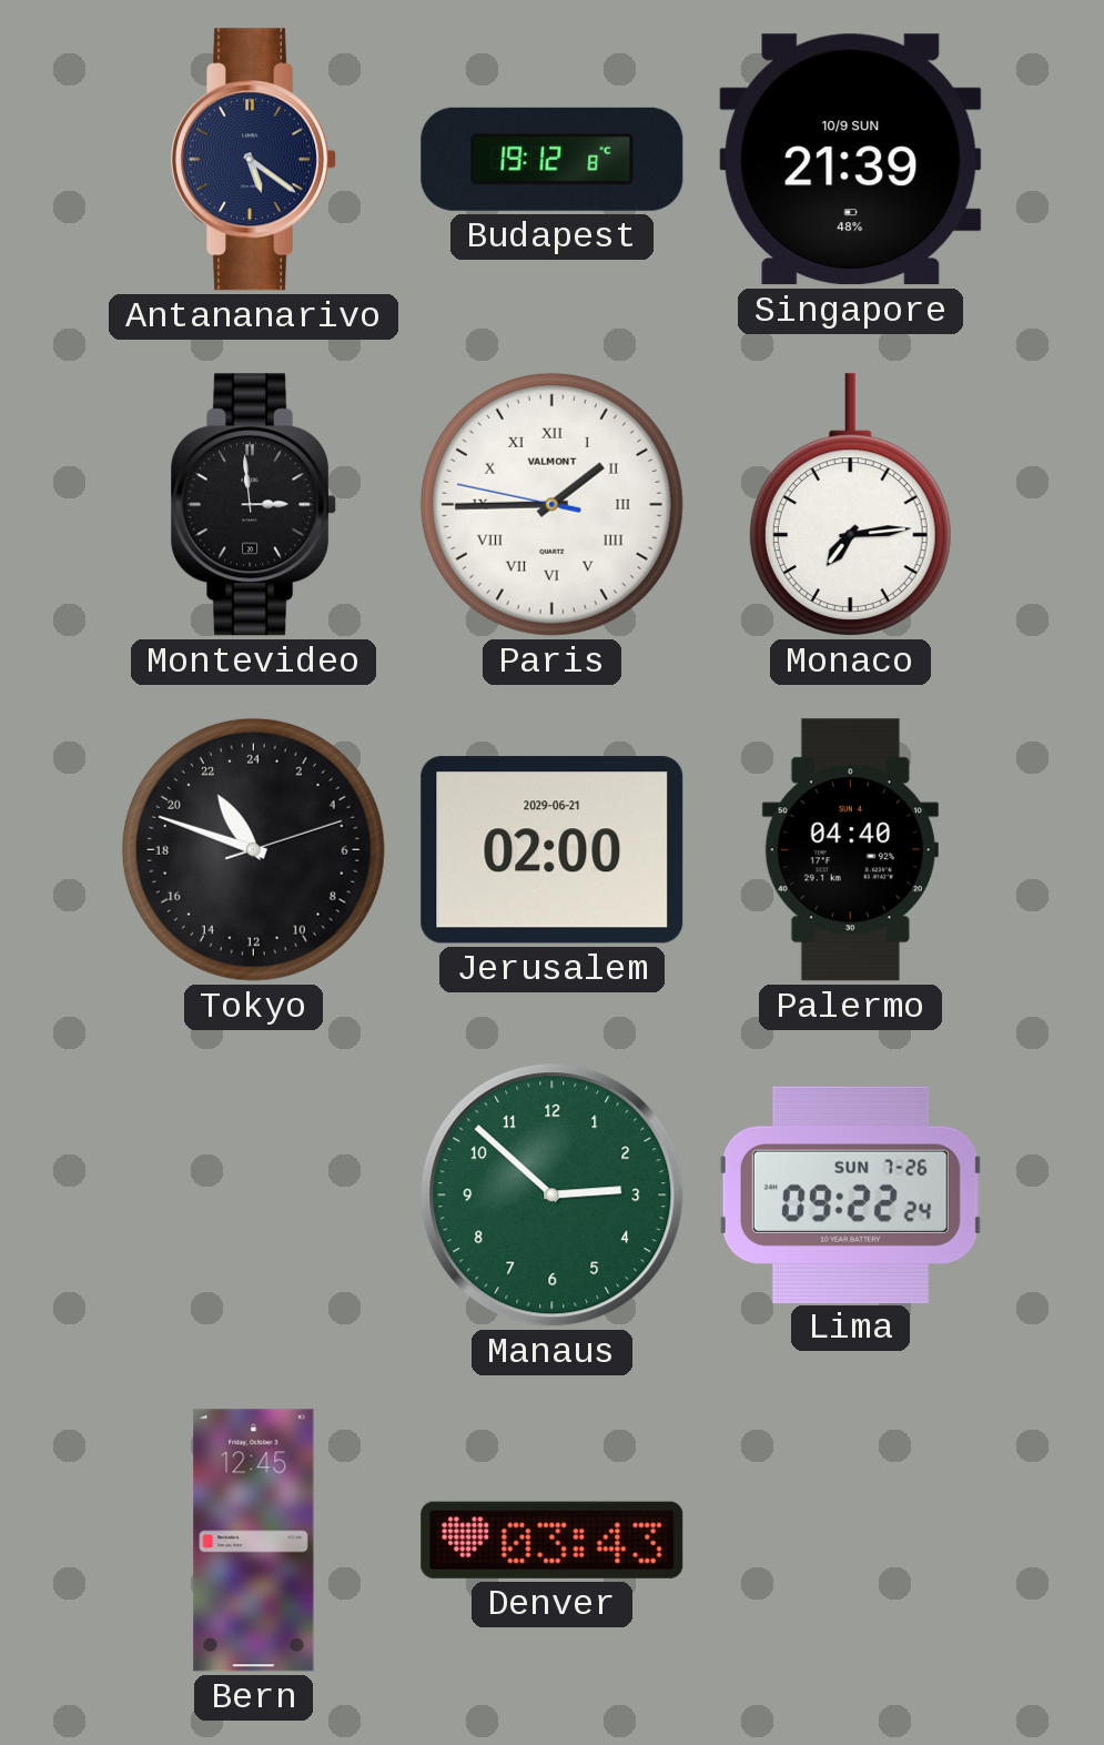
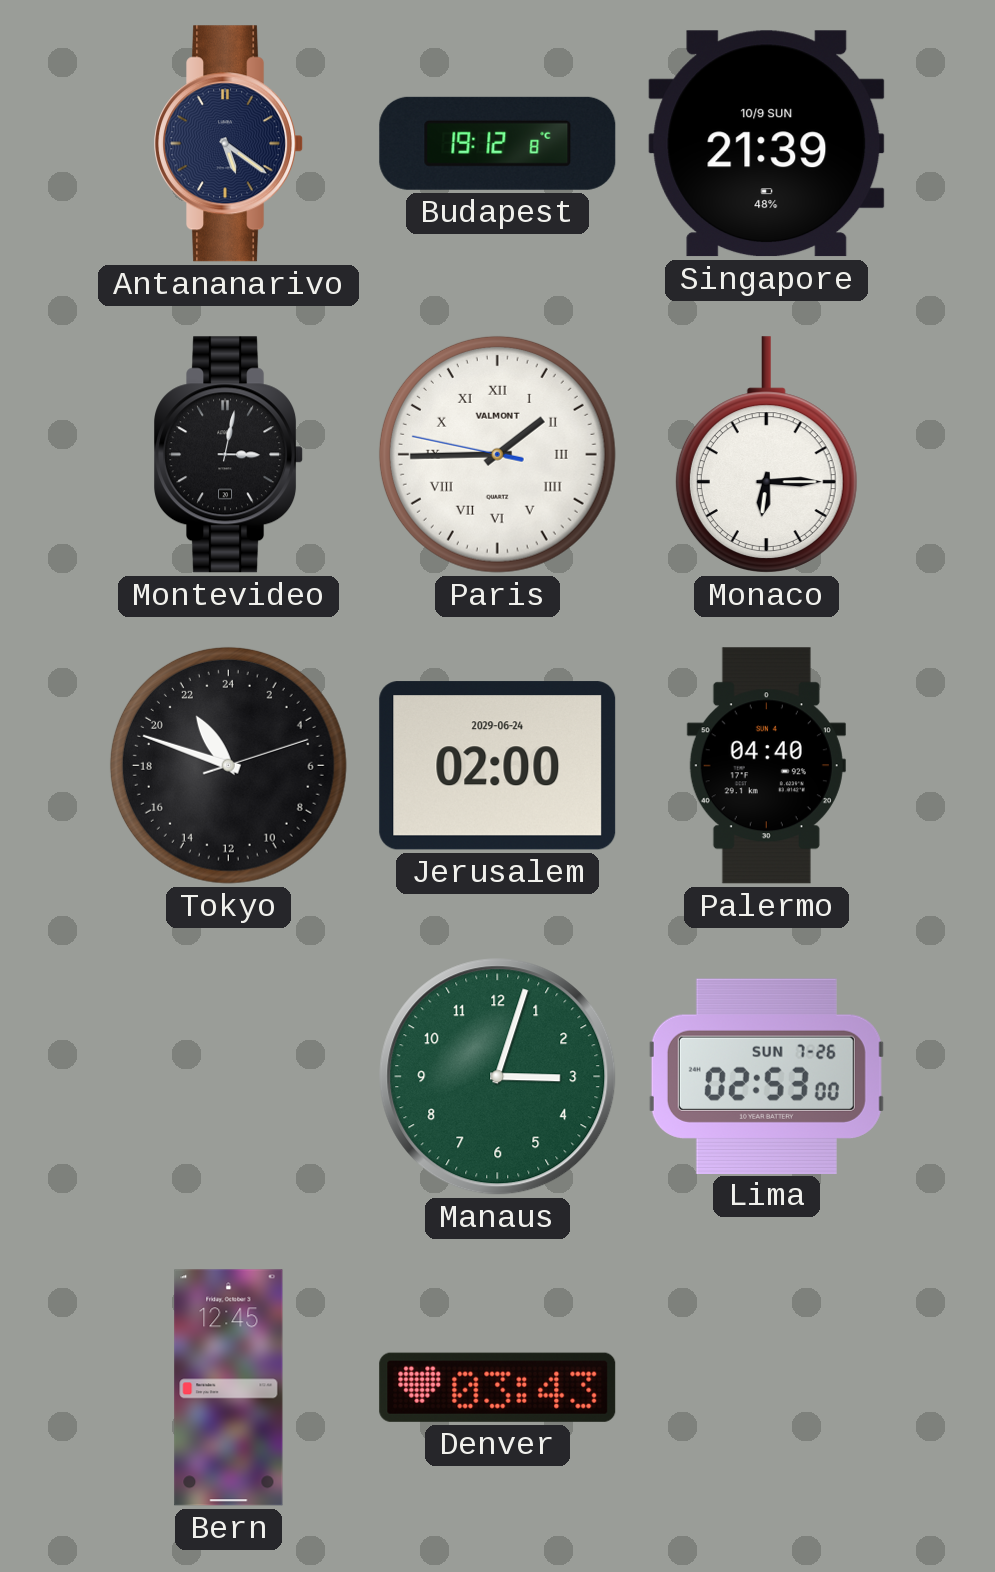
Montevideo: 2:59 -> 3:02 (229, 455)
Monaco: 7:14 -> 6:15 (766, 455)
Jerusalem date: 2029-06-21 -> 2029-06-24 (498, 766)
Manaus: 2:52 -> 3:03 (498, 1077)
Lima: 09:22 -> 02:53 (766, 1076)
